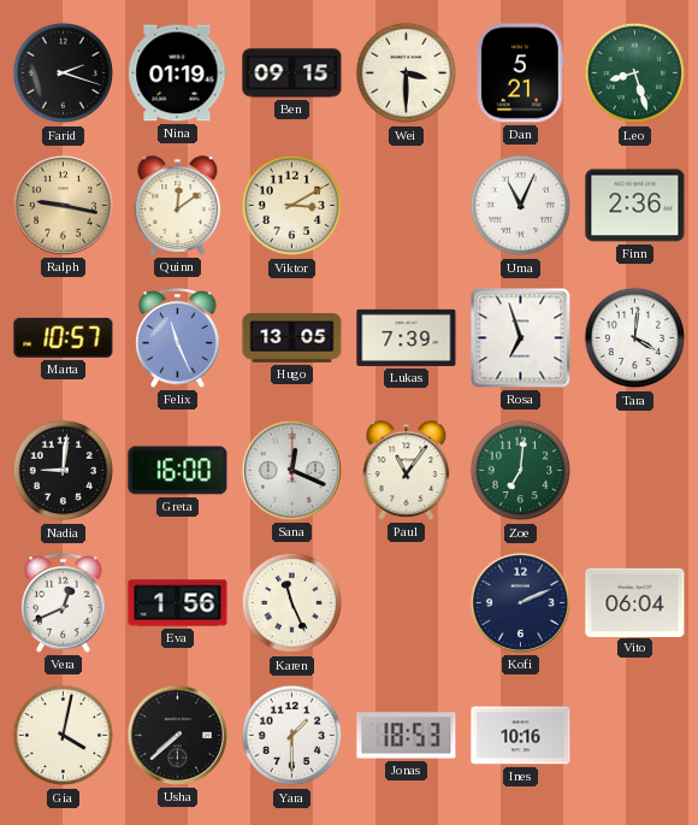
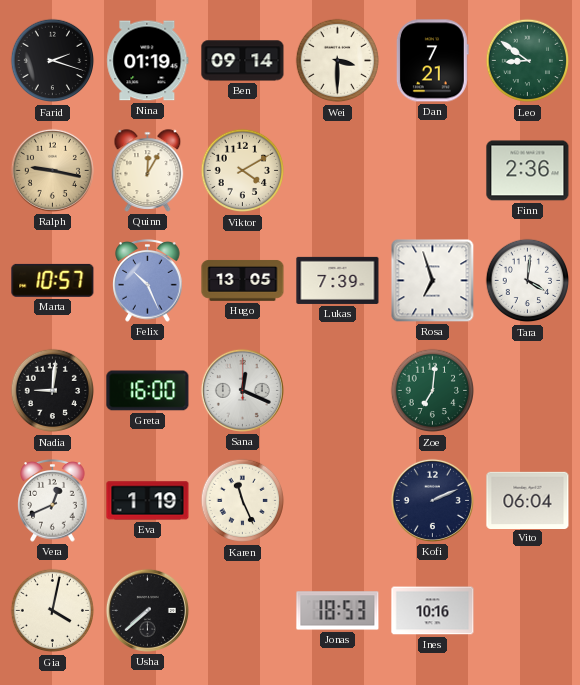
Ben: 09:15 -> 09:14 (243, 61)
Dan: 5:21 -> 7:21 (432, 61)
Leo: 8:27 -> 8:51 (528, 61)
Quinn: 12:09 -> 12:05 (148, 171)
Viktor: 3:10 -> 4:10 (243, 171)
Uma: 11:04 -> none (521, 206)
Felix: 11:26 -> 10:26 (148, 281)
Paul: 11:06 -> none (407, 471)
Eva: 1:56 -> 1:19 (148, 501)
Yara: 1:30 -> none (292, 736)
